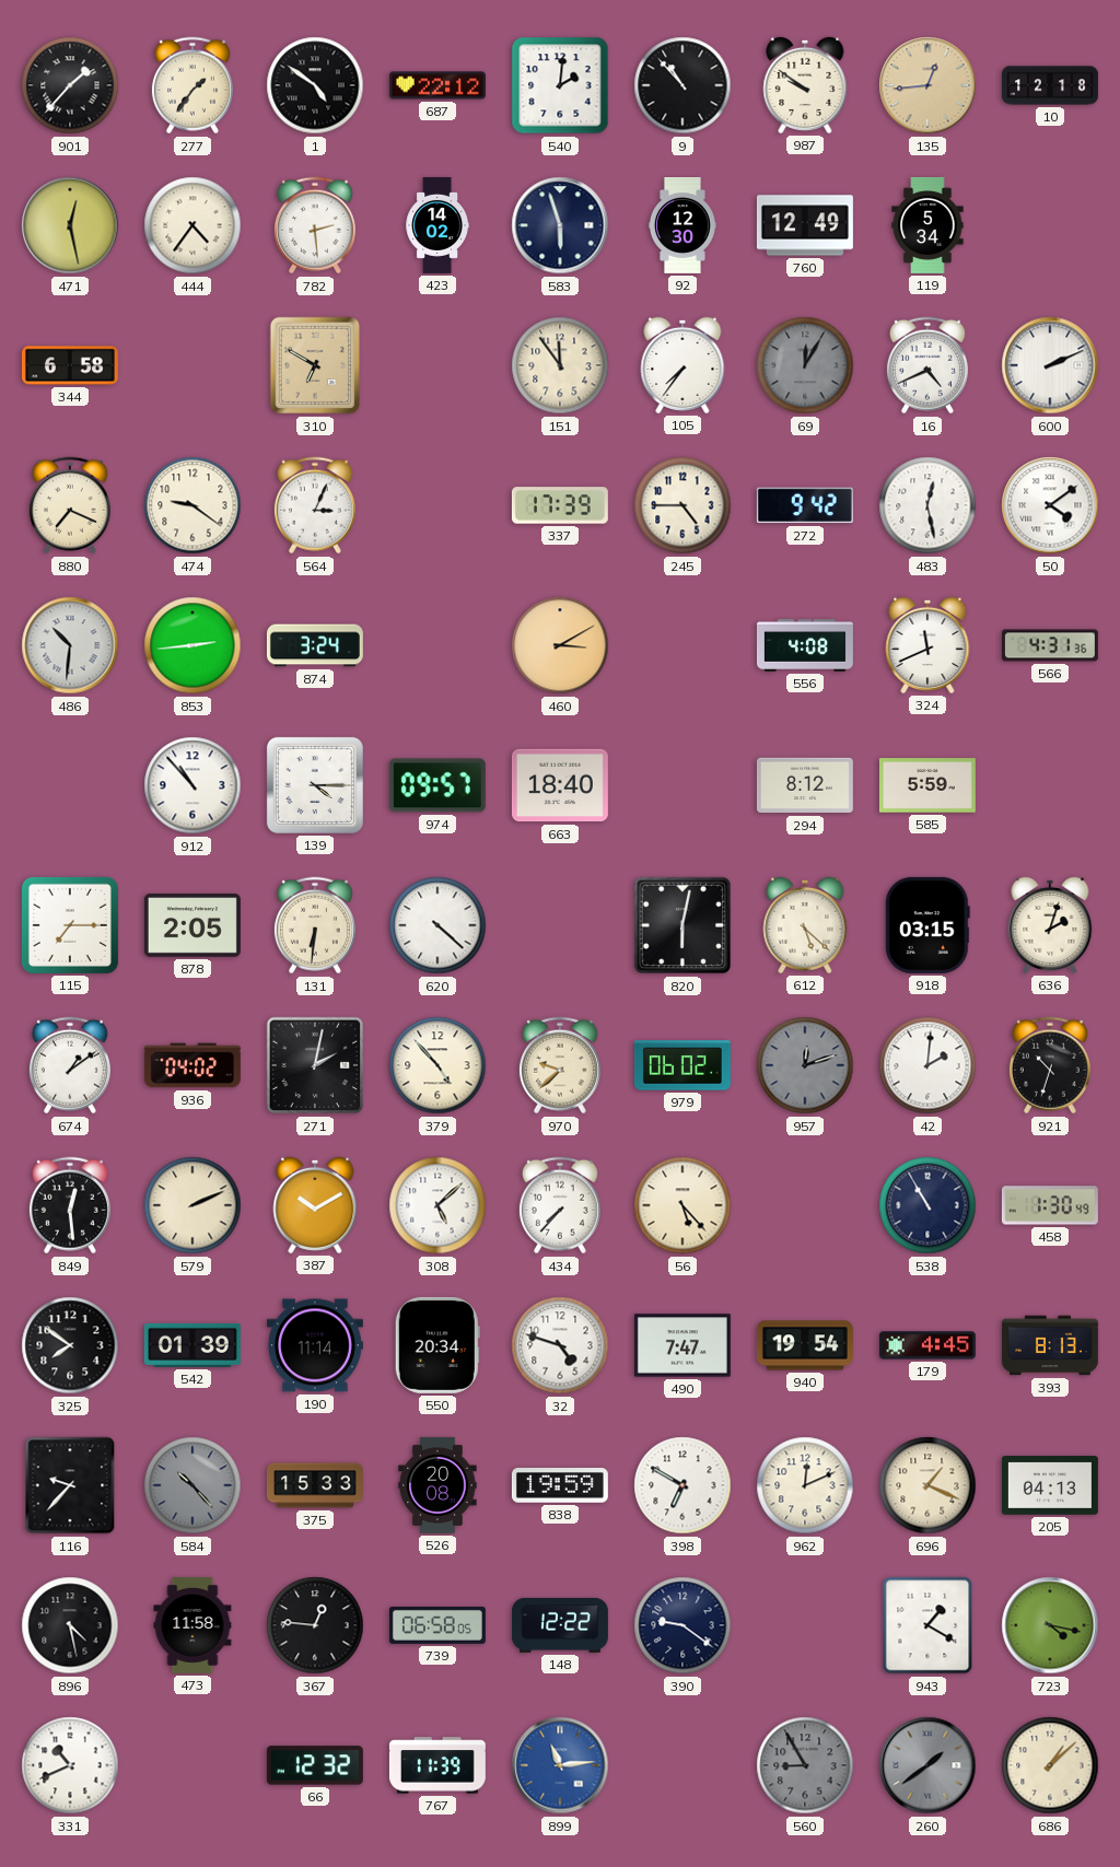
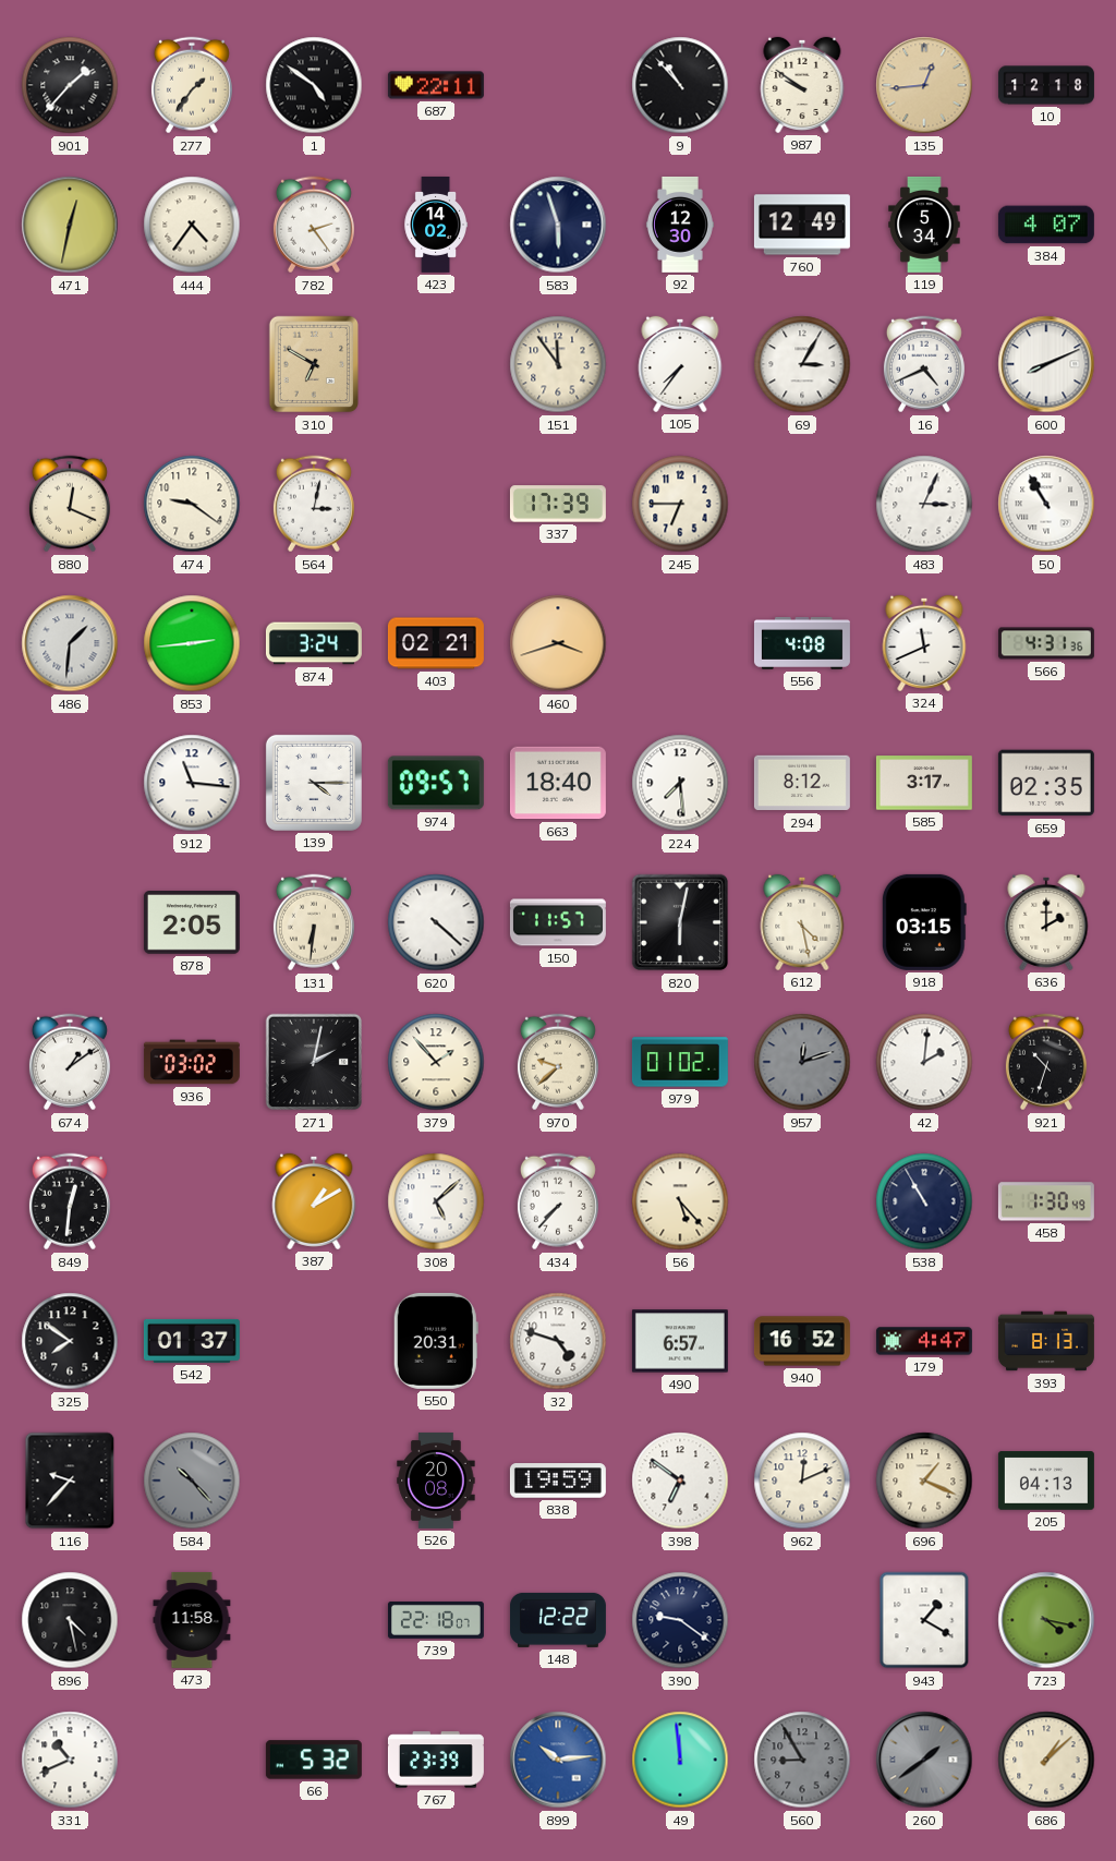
687: 22:12 -> 22:11 (436, 85)
540: 2:01 -> none (560, 85)
471: 12:28 -> 12:32 (70, 225)
782: 2:29 -> 2:24 (314, 225)
384: none -> 4:07 (1046, 225)
344: 6:58 -> none (70, 365)
69: 12:05 -> 3:05 (802, 364)
69 dial: grey -> white (802, 364)
600: 2:11 -> 8:11 (1046, 364)
880: 7:19 -> 12:19 (70, 504)
564: 3:04 -> 3:02 (314, 504)
245: 4:45 -> 6:45 (680, 504)
272: 9:42 -> none (805, 505)
483: 12:28 -> 3:04 (924, 504)
50: 4:09 -> 10:55 (1046, 504)
486: 10:31 -> 1:31 (70, 643)
403: none -> 02:21 (436, 643)
460: 3:10 -> 3:42 (558, 643)
912: 10:53 -> 11:16 (192, 783)
224: none -> 7:29 (680, 783)
585: 5:59 -> 3:17 (924, 783)
659: none -> 02:35 (1046, 783)
115: 7:15 -> none (70, 925)
150: none -> 11:57 (558, 922)
612: 5:22 -> 4:28 (802, 922)
636: 2:03 -> 2:00 (1046, 922)
936: 04:02 -> 03:02 (192, 1062)
379: 4:53 -> 1:53 (436, 1062)
979: 06:02 -> 01:02 (680, 1062)
849: 12:29 -> 12:31 (70, 1201)
579: 2:11 -> none (192, 1205)
387: 10:10 -> 1:10 (314, 1201)
542: 01:39 -> 01:37 (192, 1341)
190: 11:14 -> none (315, 1345)
550: 20:34 -> 20:31 (436, 1341)
490: 7:47 -> 6:57 (680, 1341)
940: 19:54 -> 16:52 (802, 1341)
179: 4:45 -> 4:47 (924, 1341)
375: 15:33 -> none (315, 1485)
398: 6:50 -> 6:51 (680, 1481)
367: 12:46 -> none (315, 1625)
739: 06:58 -> 22:18 (436, 1620)
66: 12:32 -> 5:32 (314, 1760)
767: 11:39 -> 23:39 (436, 1760)
899: 11:14 -> 10:14 (558, 1760)
49: none -> 11:59 (680, 1760)
